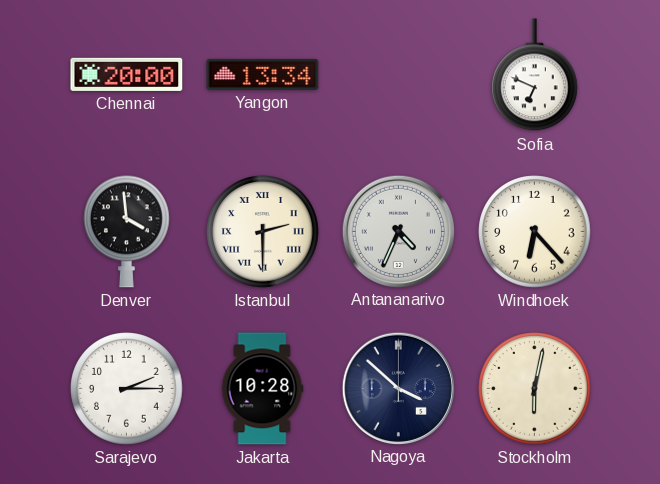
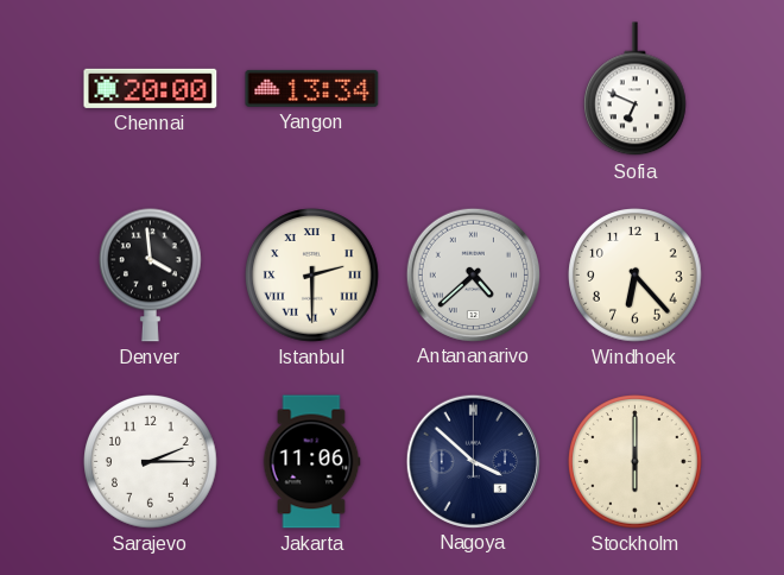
Antananarivo: 4:34 -> 4:38 (473, 274)
Jakarta: 10:28 -> 11:06 (311, 462)
Stockholm: 6:02 -> 6:00 (636, 462)
